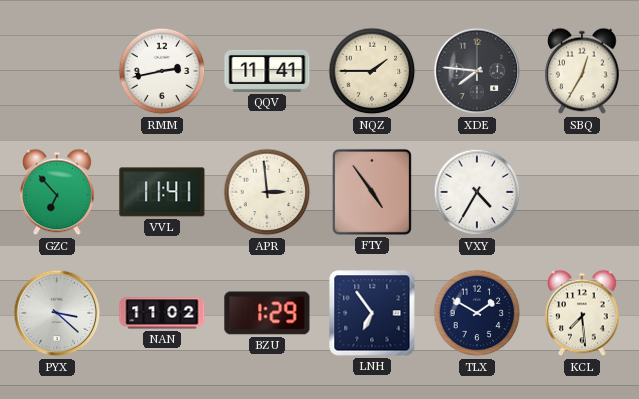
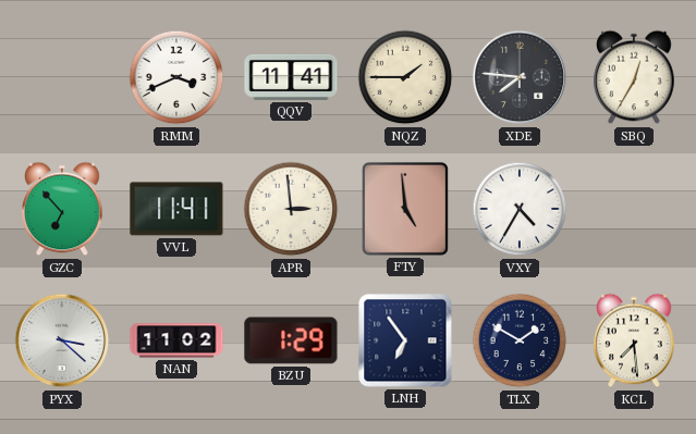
RMM: 2:43 -> 3:41 (176, 77)
FTY: 4:54 -> 4:59 (405, 209)
